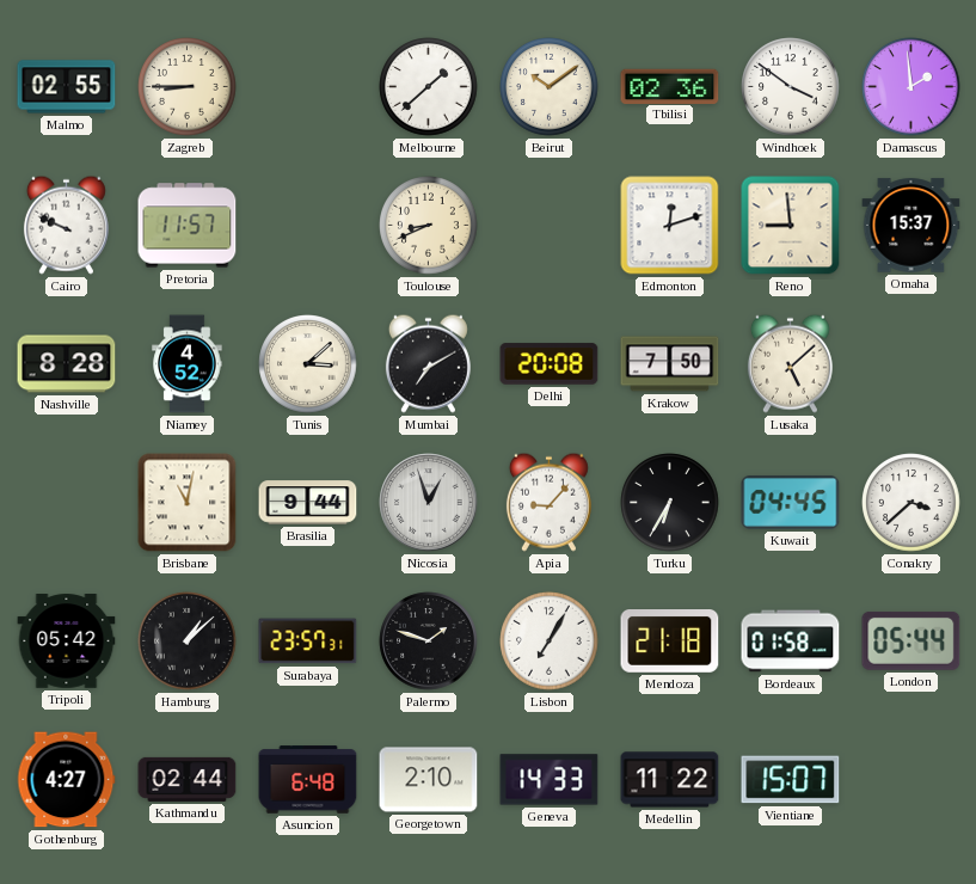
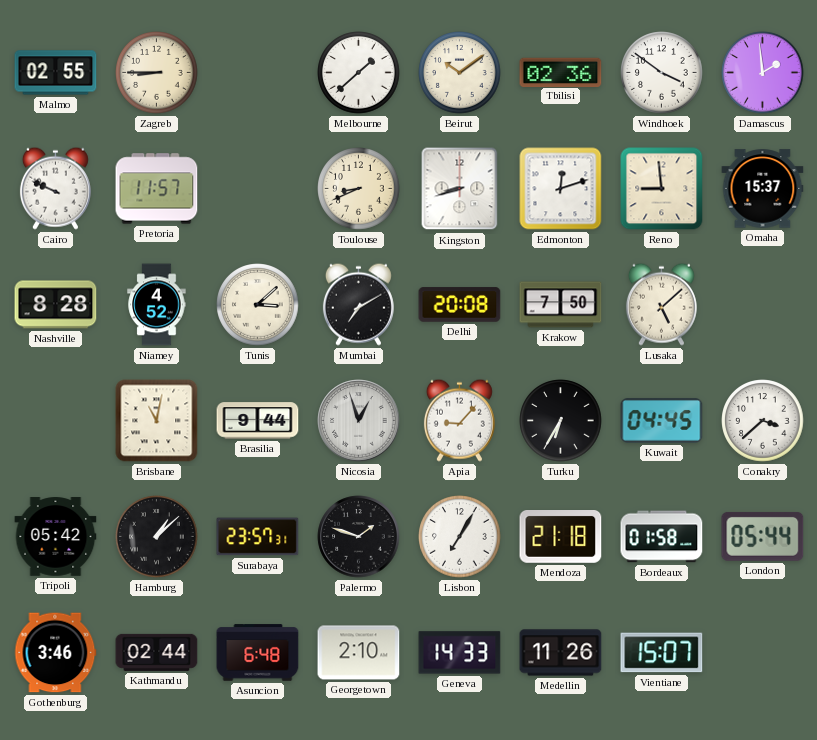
Kingston: none -> 8:42 (460, 189)
Gothenburg: 4:27 -> 3:46 (56, 653)
Medellin: 11:22 -> 11:26 (561, 653)
